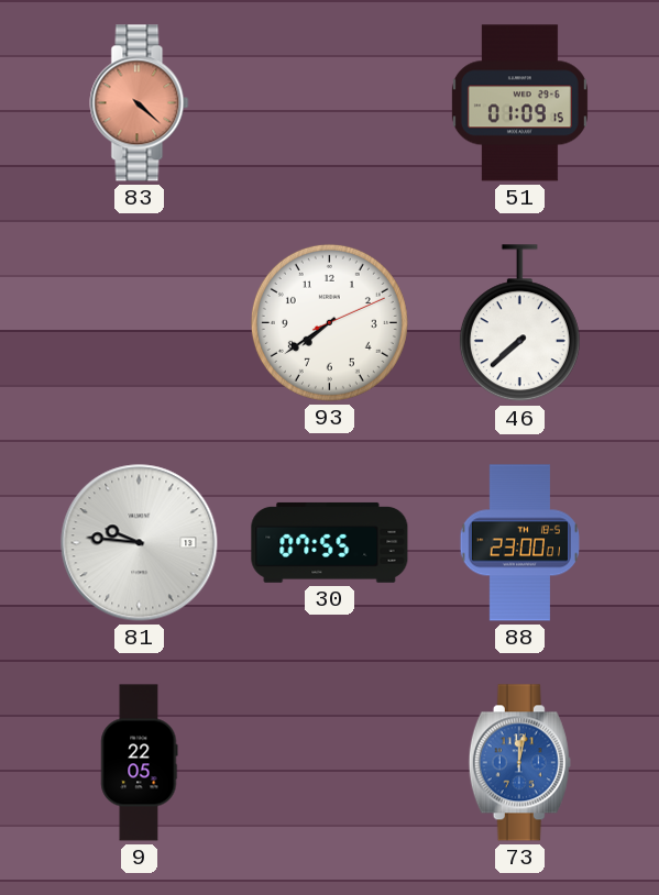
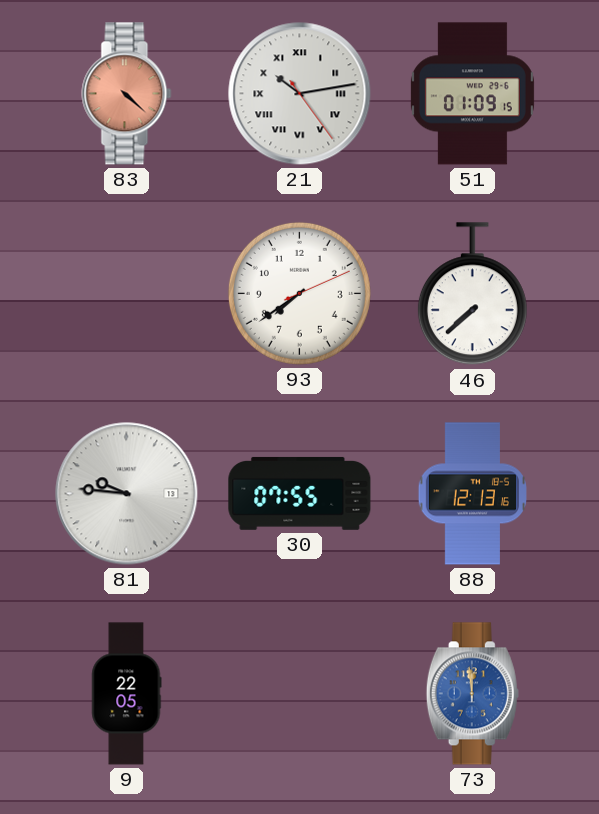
21: none -> 10:13 (300, 94)
88: 23:00 -> 12:13 (472, 494)
73: 12:02 -> 11:59 (472, 694)
